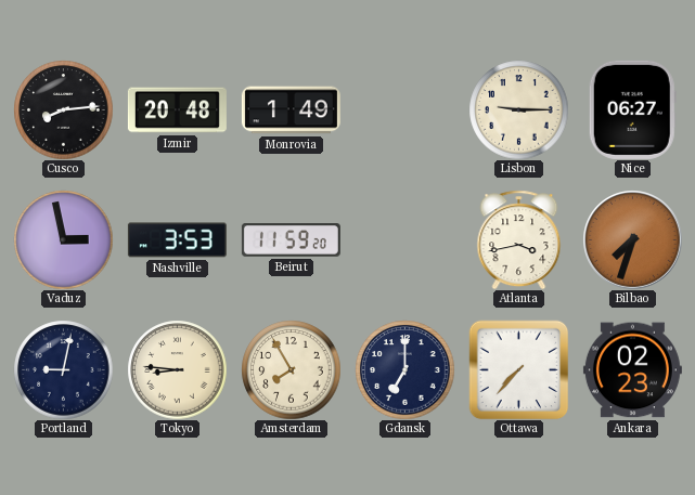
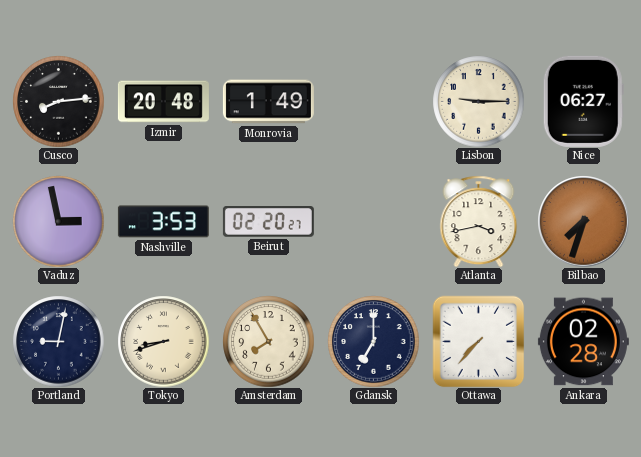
Beirut: 11:59 -> 02:20 (268, 222)
Tokyo: 8:46 -> 8:42 (163, 341)
Ankara: 02:23 -> 02:28 (583, 342)
